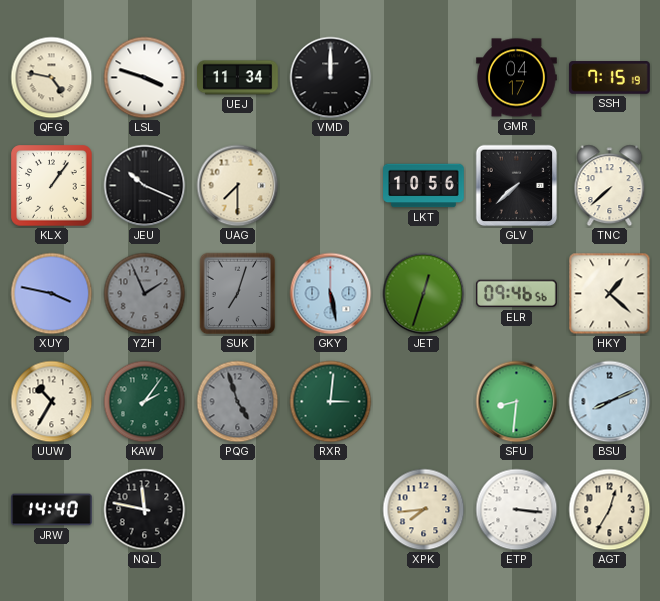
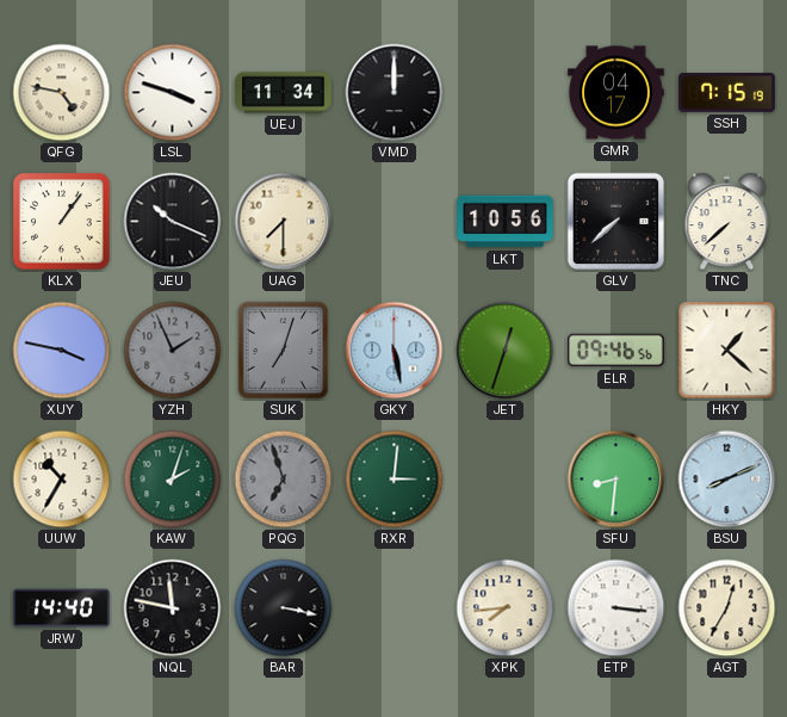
KAW: 2:06 -> 2:03 (173, 480)
PQG: 4:57 -> 6:57 (284, 480)
BAR: none -> 3:17 (284, 608)
